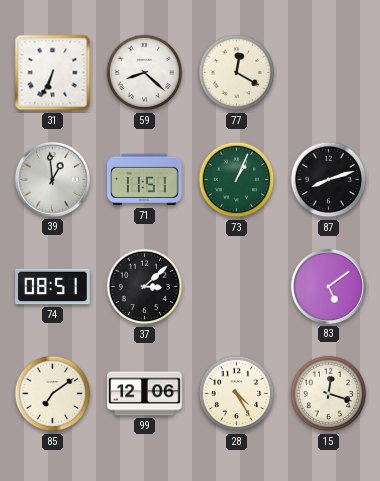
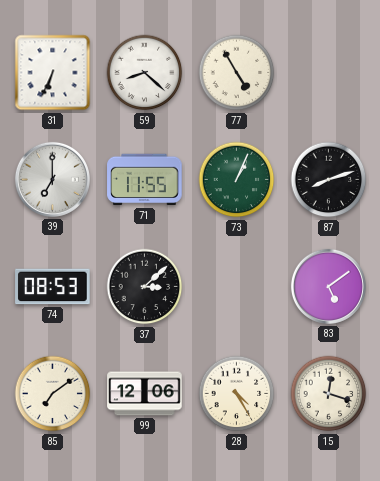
77: 12:20 -> 4:55 (237, 73)
39: 12:59 -> 7:00 (52, 179)
71: 11:51 -> 11:55 (145, 180)
74: 08:51 -> 08:53 (53, 287)
